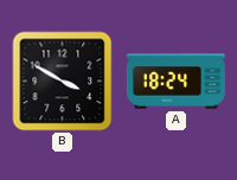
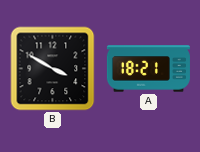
A: 18:24 -> 18:21 (148, 69)
